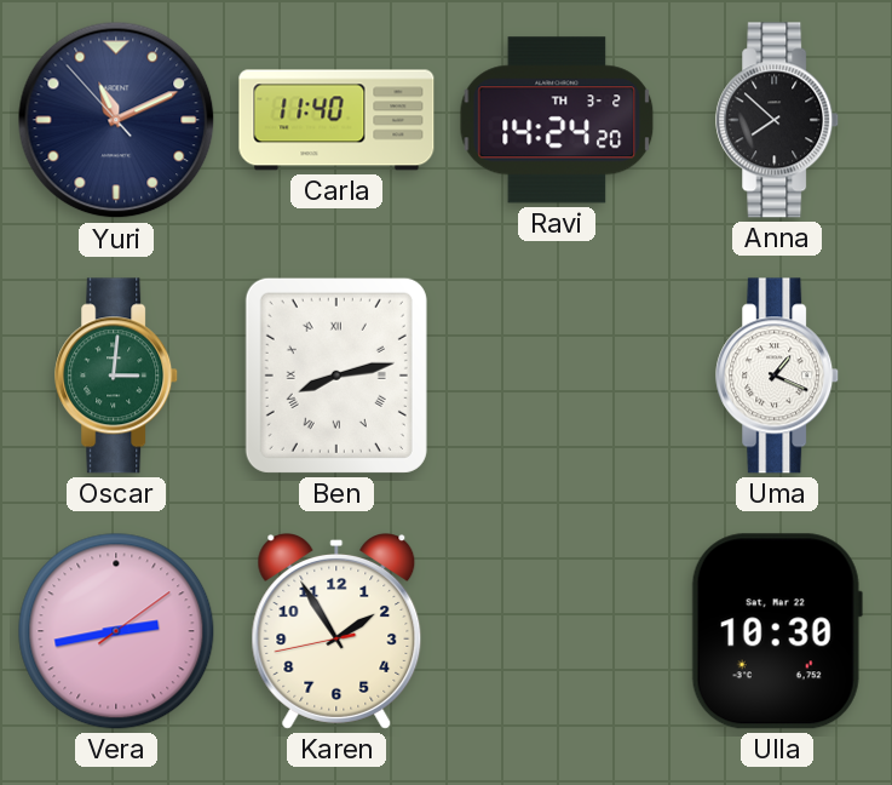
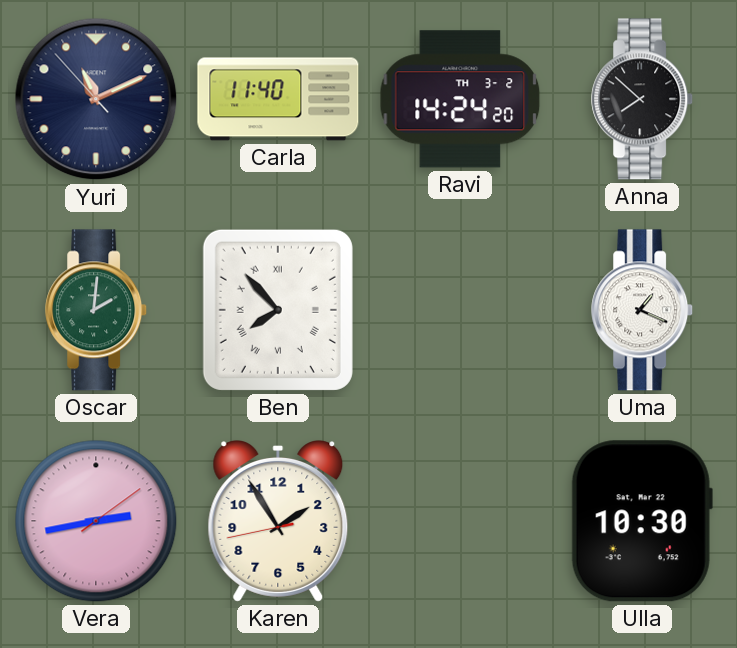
Oscar: 3:01 -> 2:01 (97, 310)
Ben: 8:13 -> 7:53 (278, 310)
